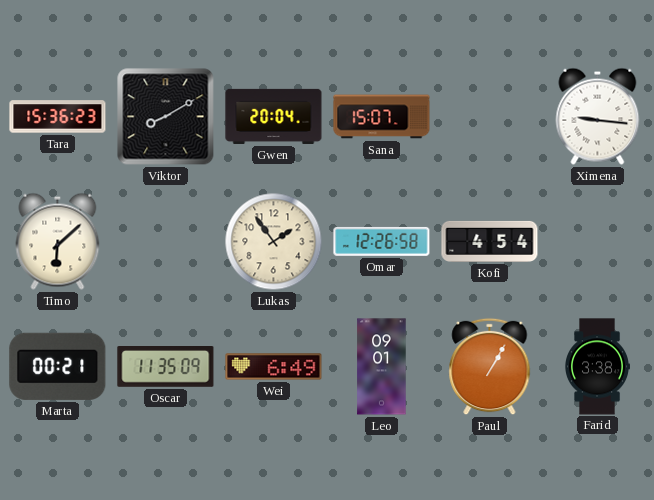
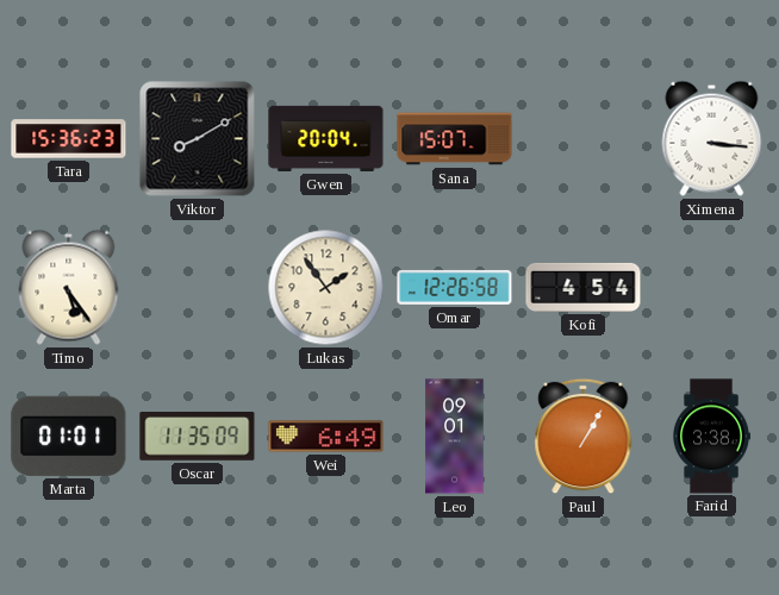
Ximena: 9:16 -> 3:16 (712, 138)
Timo: 6:08 -> 5:24 (69, 287)
Marta: 00:21 -> 01:01 (69, 436)
